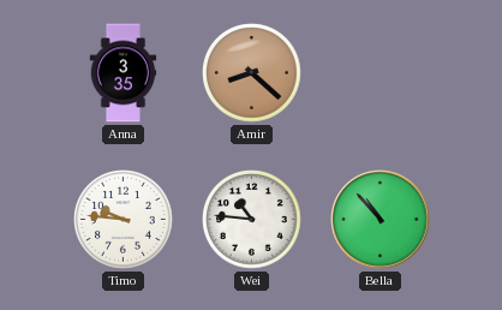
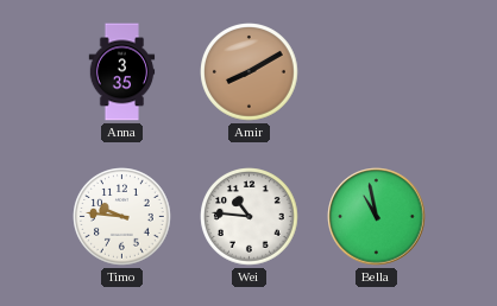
Amir: 8:22 -> 8:10 (250, 72)
Bella: 10:53 -> 10:58 (377, 217)
